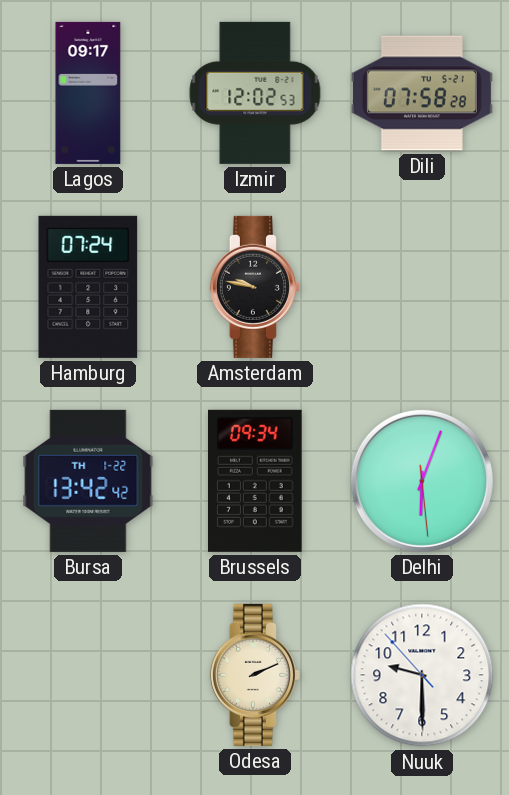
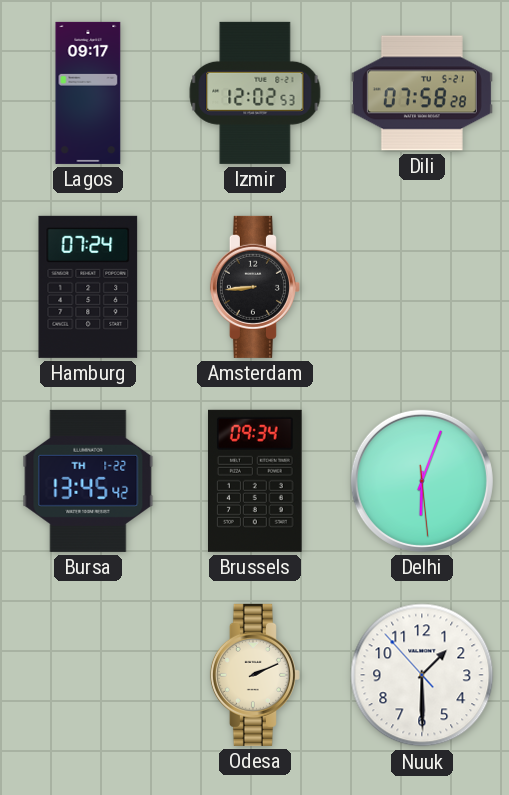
Amsterdam: 9:47 -> 8:44 (255, 287)
Bursa: 13:42 -> 13:45 (88, 481)
Nuuk: 9:29 -> 1:29 (422, 675)
